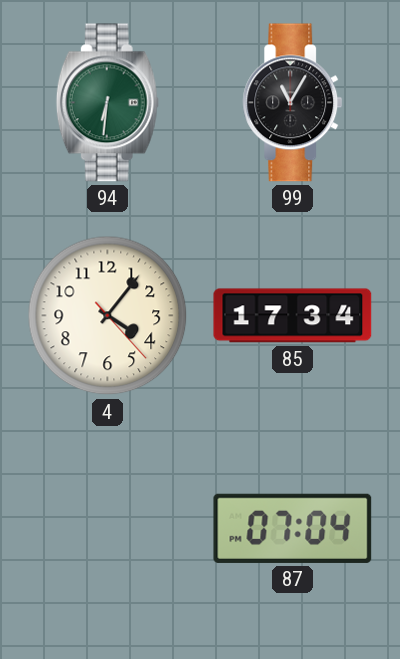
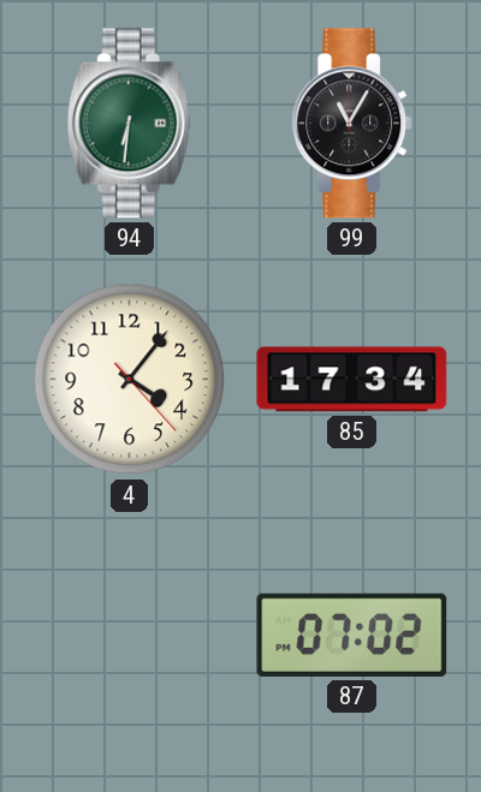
87: 07:04 -> 07:02 (352, 635)
